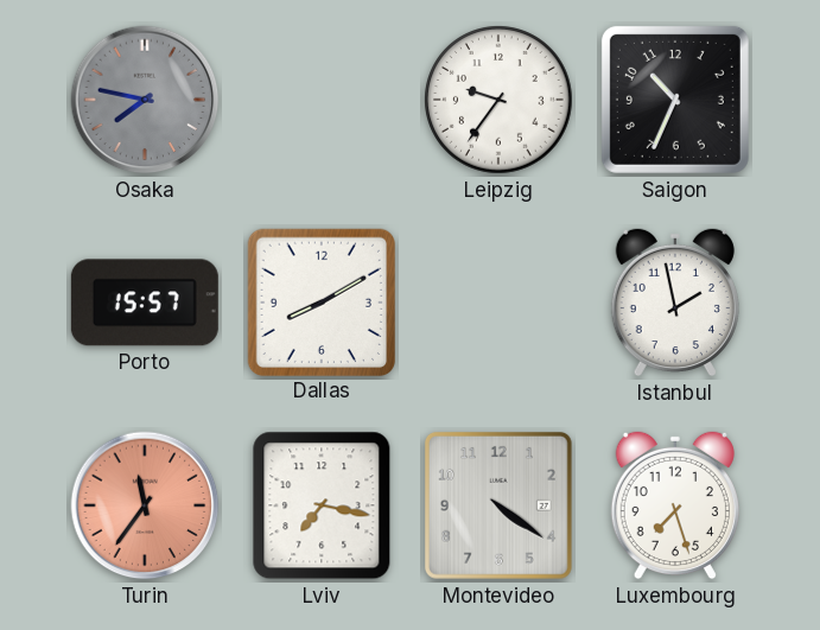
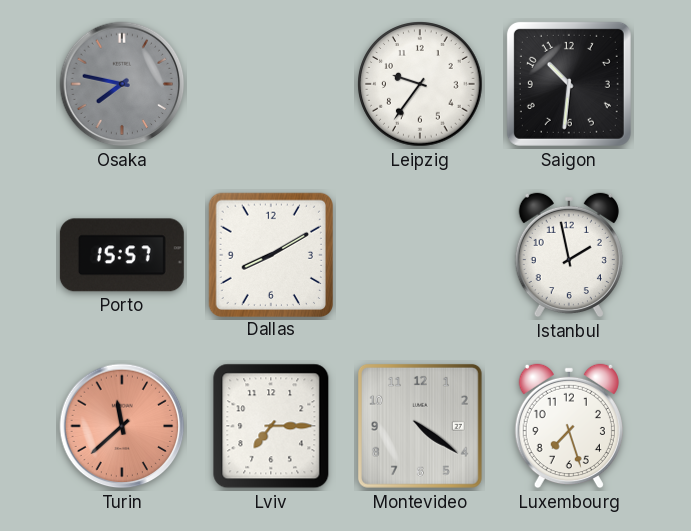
Saigon: 10:34 -> 10:31 (569, 84)
Turin: 11:36 -> 11:38 (122, 426)
Lviv: 7:17 -> 7:15 (271, 426)
